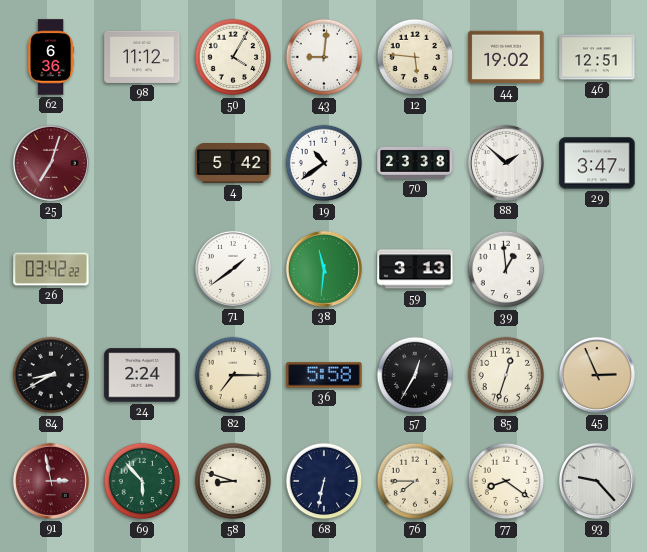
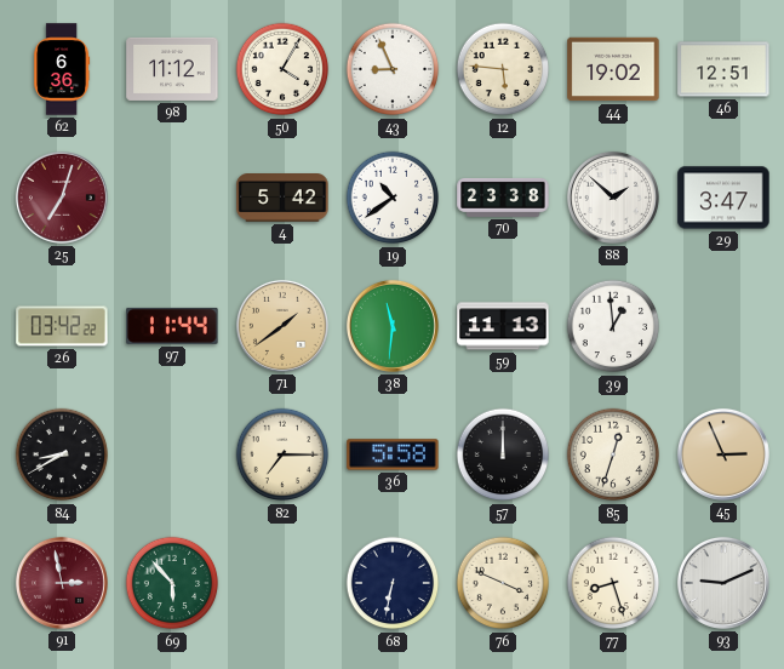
43: 9:01 -> 8:56 (393, 69)
97: none -> 11:44 (172, 326)
71 dial: white -> champagne (282, 326)
59: 3:13 -> 11:13 (503, 326)
24: 2:24 -> none (142, 375)
57: 12:35 -> 12:00 (503, 454)
58: 8:48 -> none (233, 481)
76: 7:45 -> 3:49 (503, 583)
77: 8:21 -> 8:27 (613, 583)
93: 9:23 -> 9:11 (723, 583)
